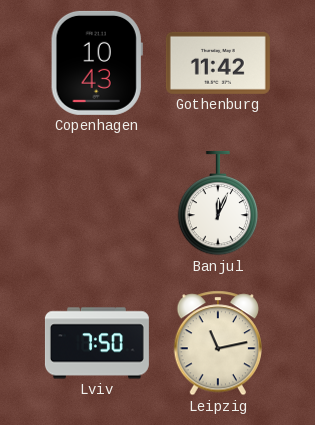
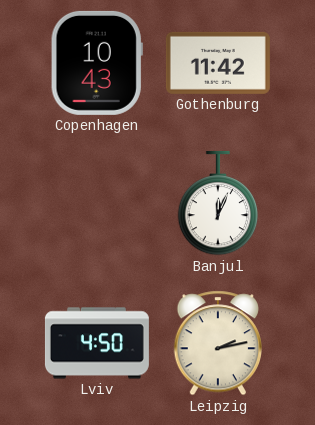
Lviv: 7:50 -> 4:50 (97, 343)
Leipzig: 11:13 -> 2:13 (217, 343)
